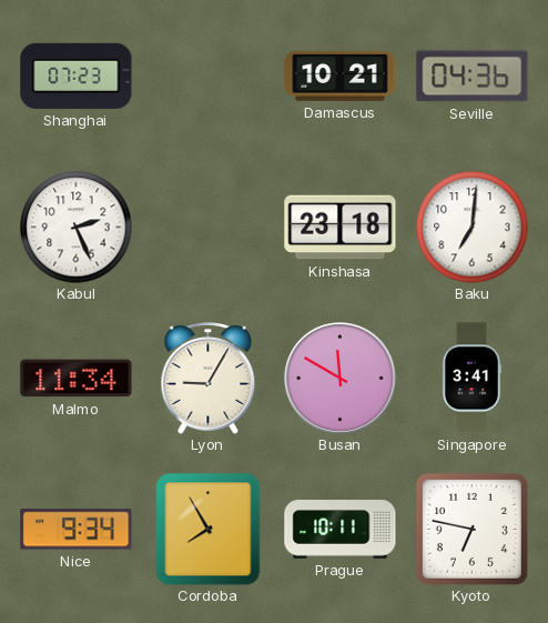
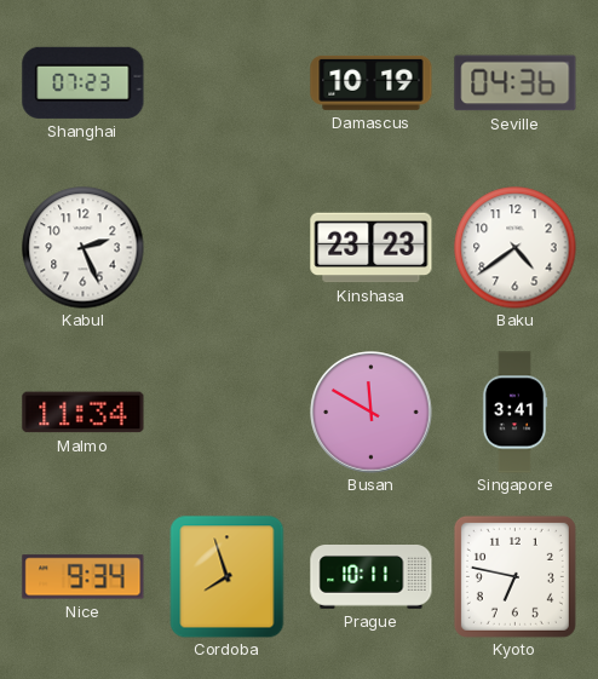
Damascus: 10:21 -> 10:19 (372, 82)
Kinshasa: 23:18 -> 23:23 (372, 248)
Baku: 7:01 -> 4:39 (516, 248)
Lyon: 9:05 -> none (209, 379)
Cordoba: 7:55 -> 7:57 (228, 576)
